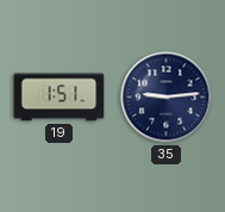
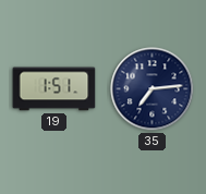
35: 9:14 -> 7:14 (153, 89)
